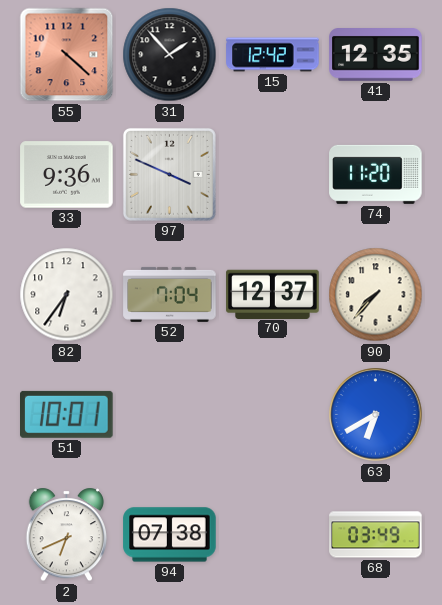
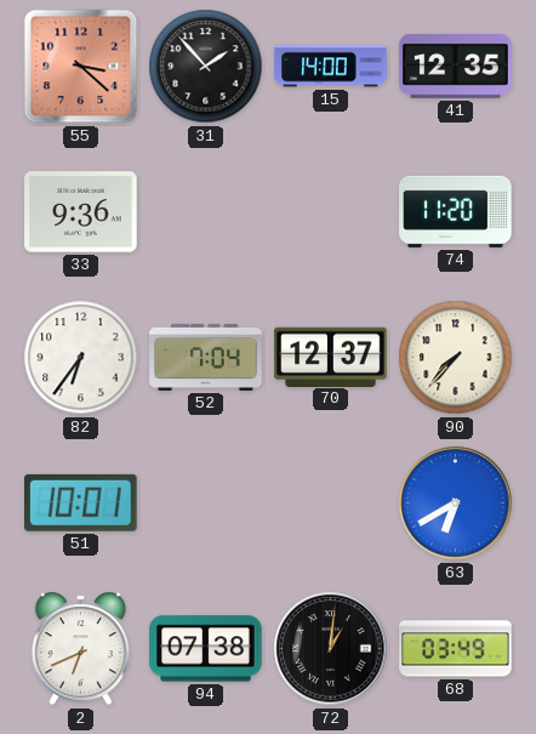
55: 4:22 -> 3:22 (81, 67)
15: 12:42 -> 14:00 (331, 67)
97: 3:49 -> none (169, 174)
72: none -> 1:01 (331, 649)
